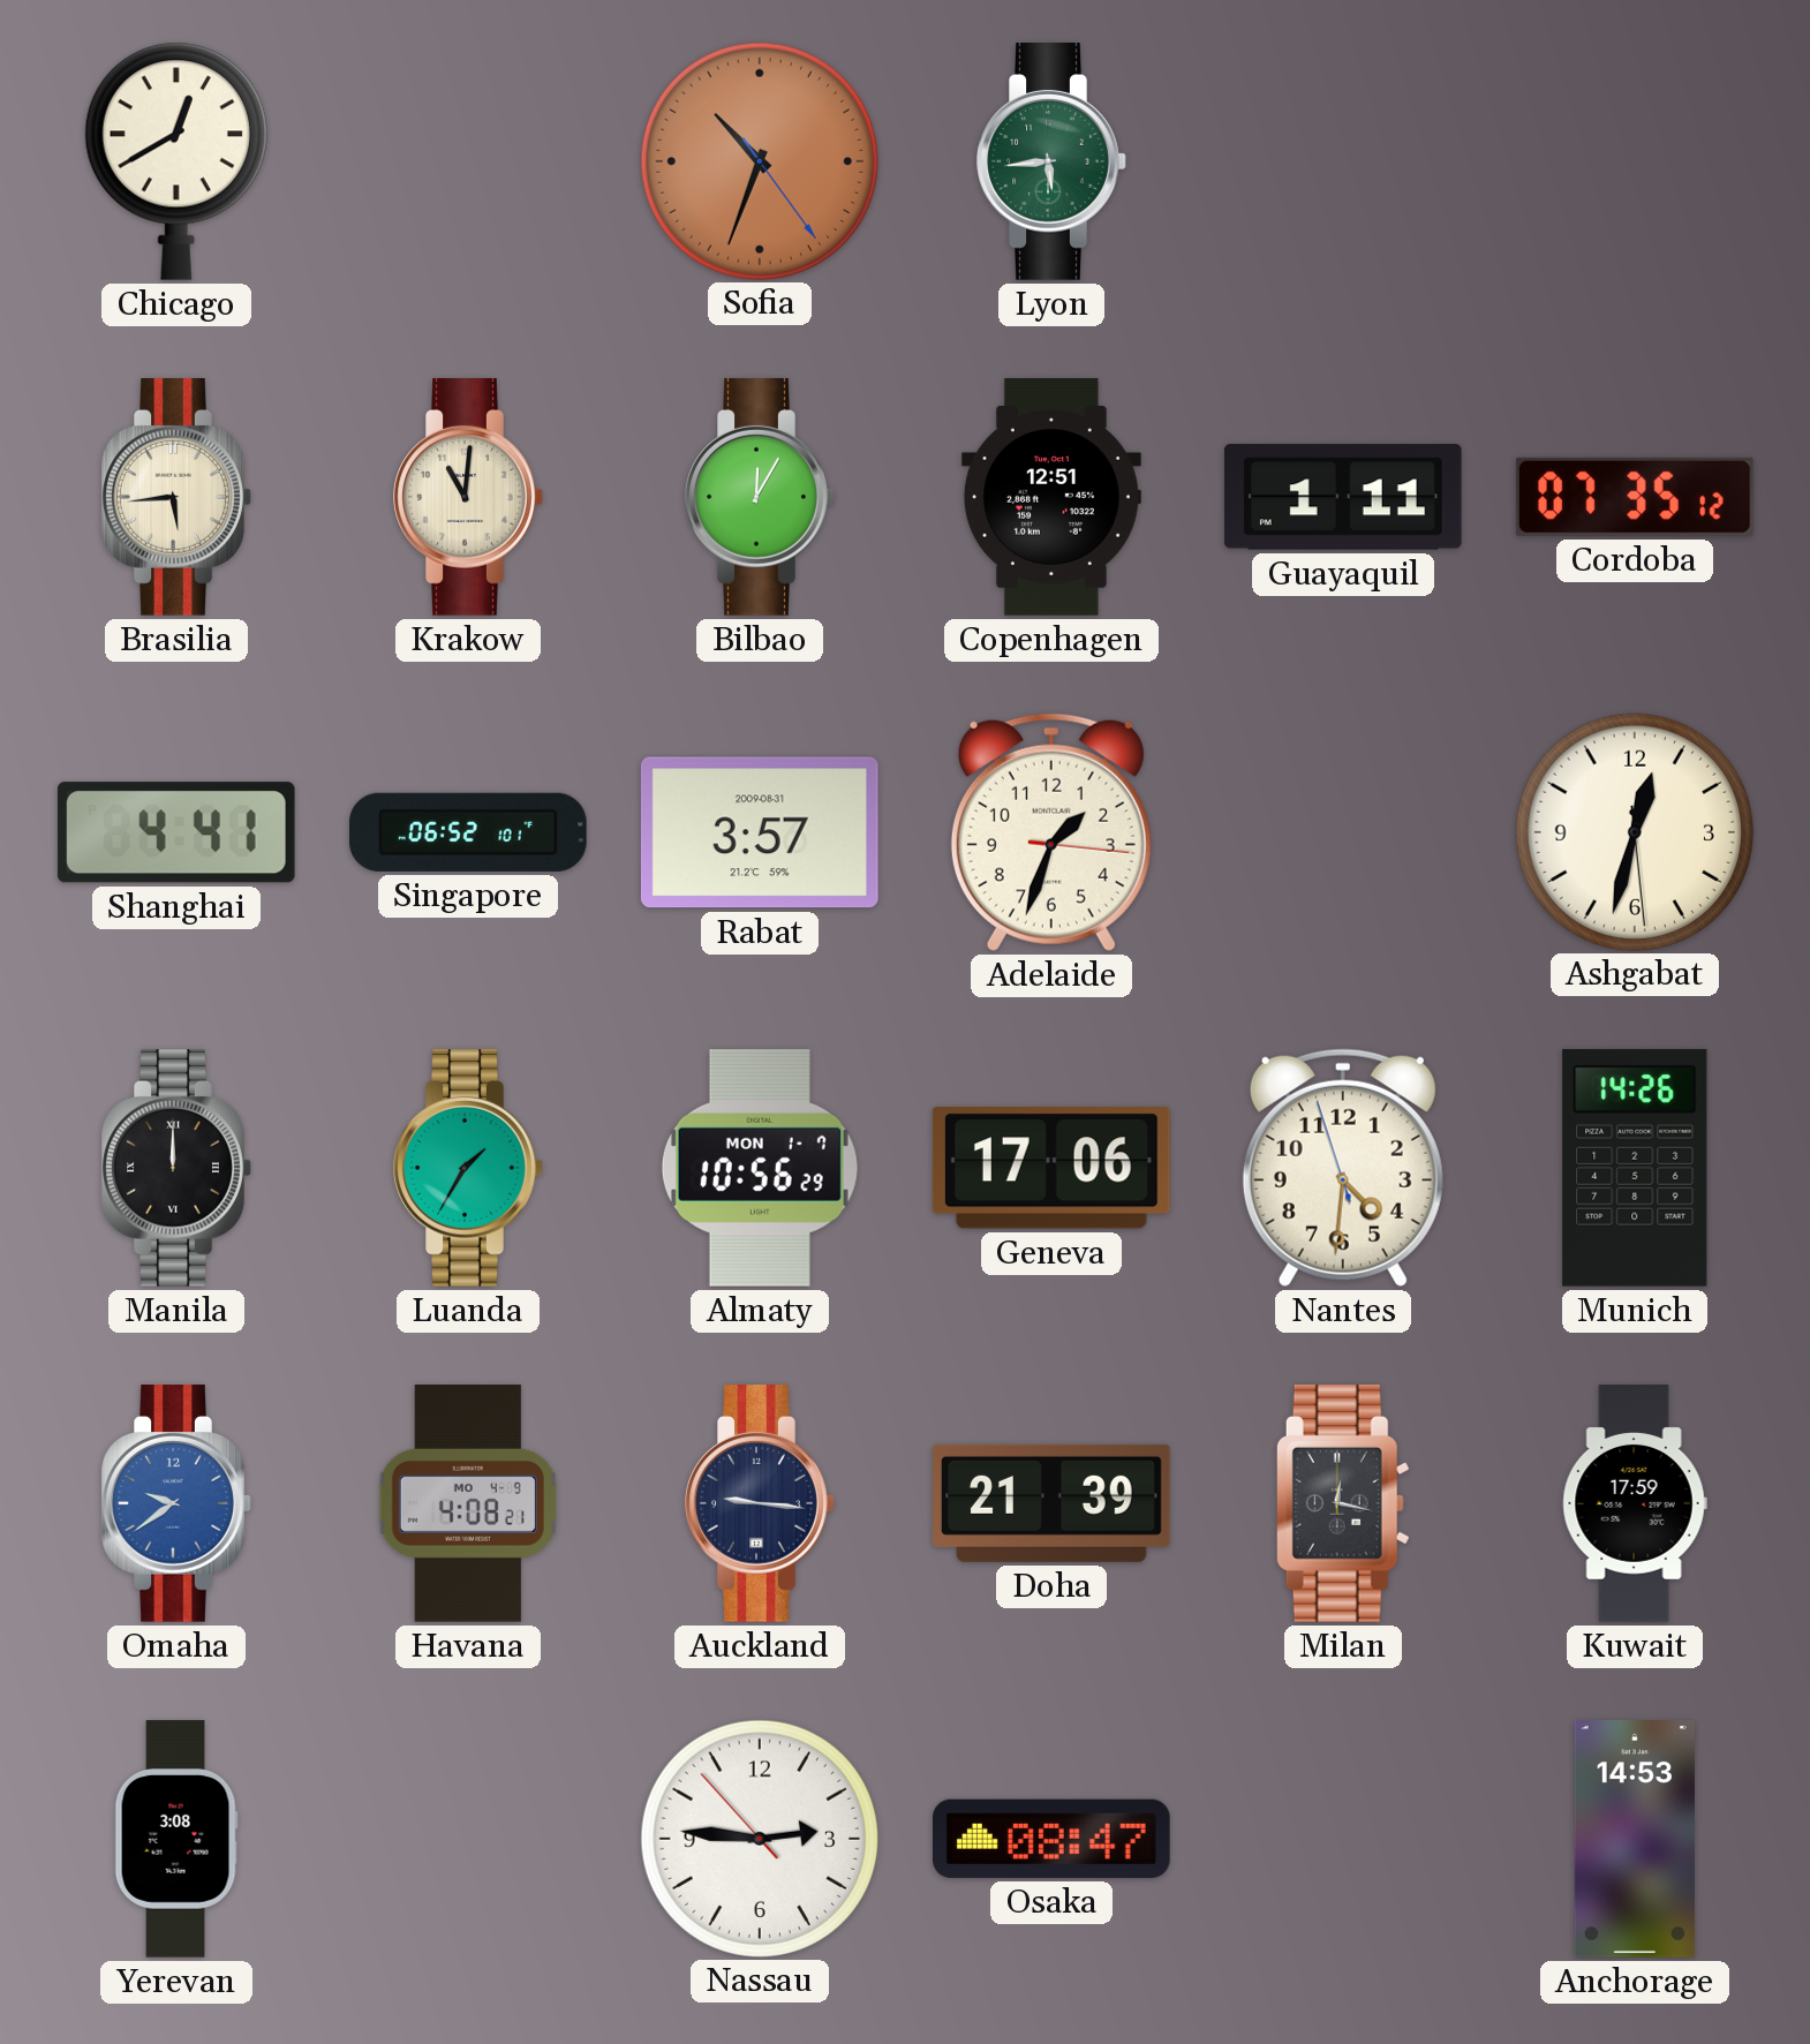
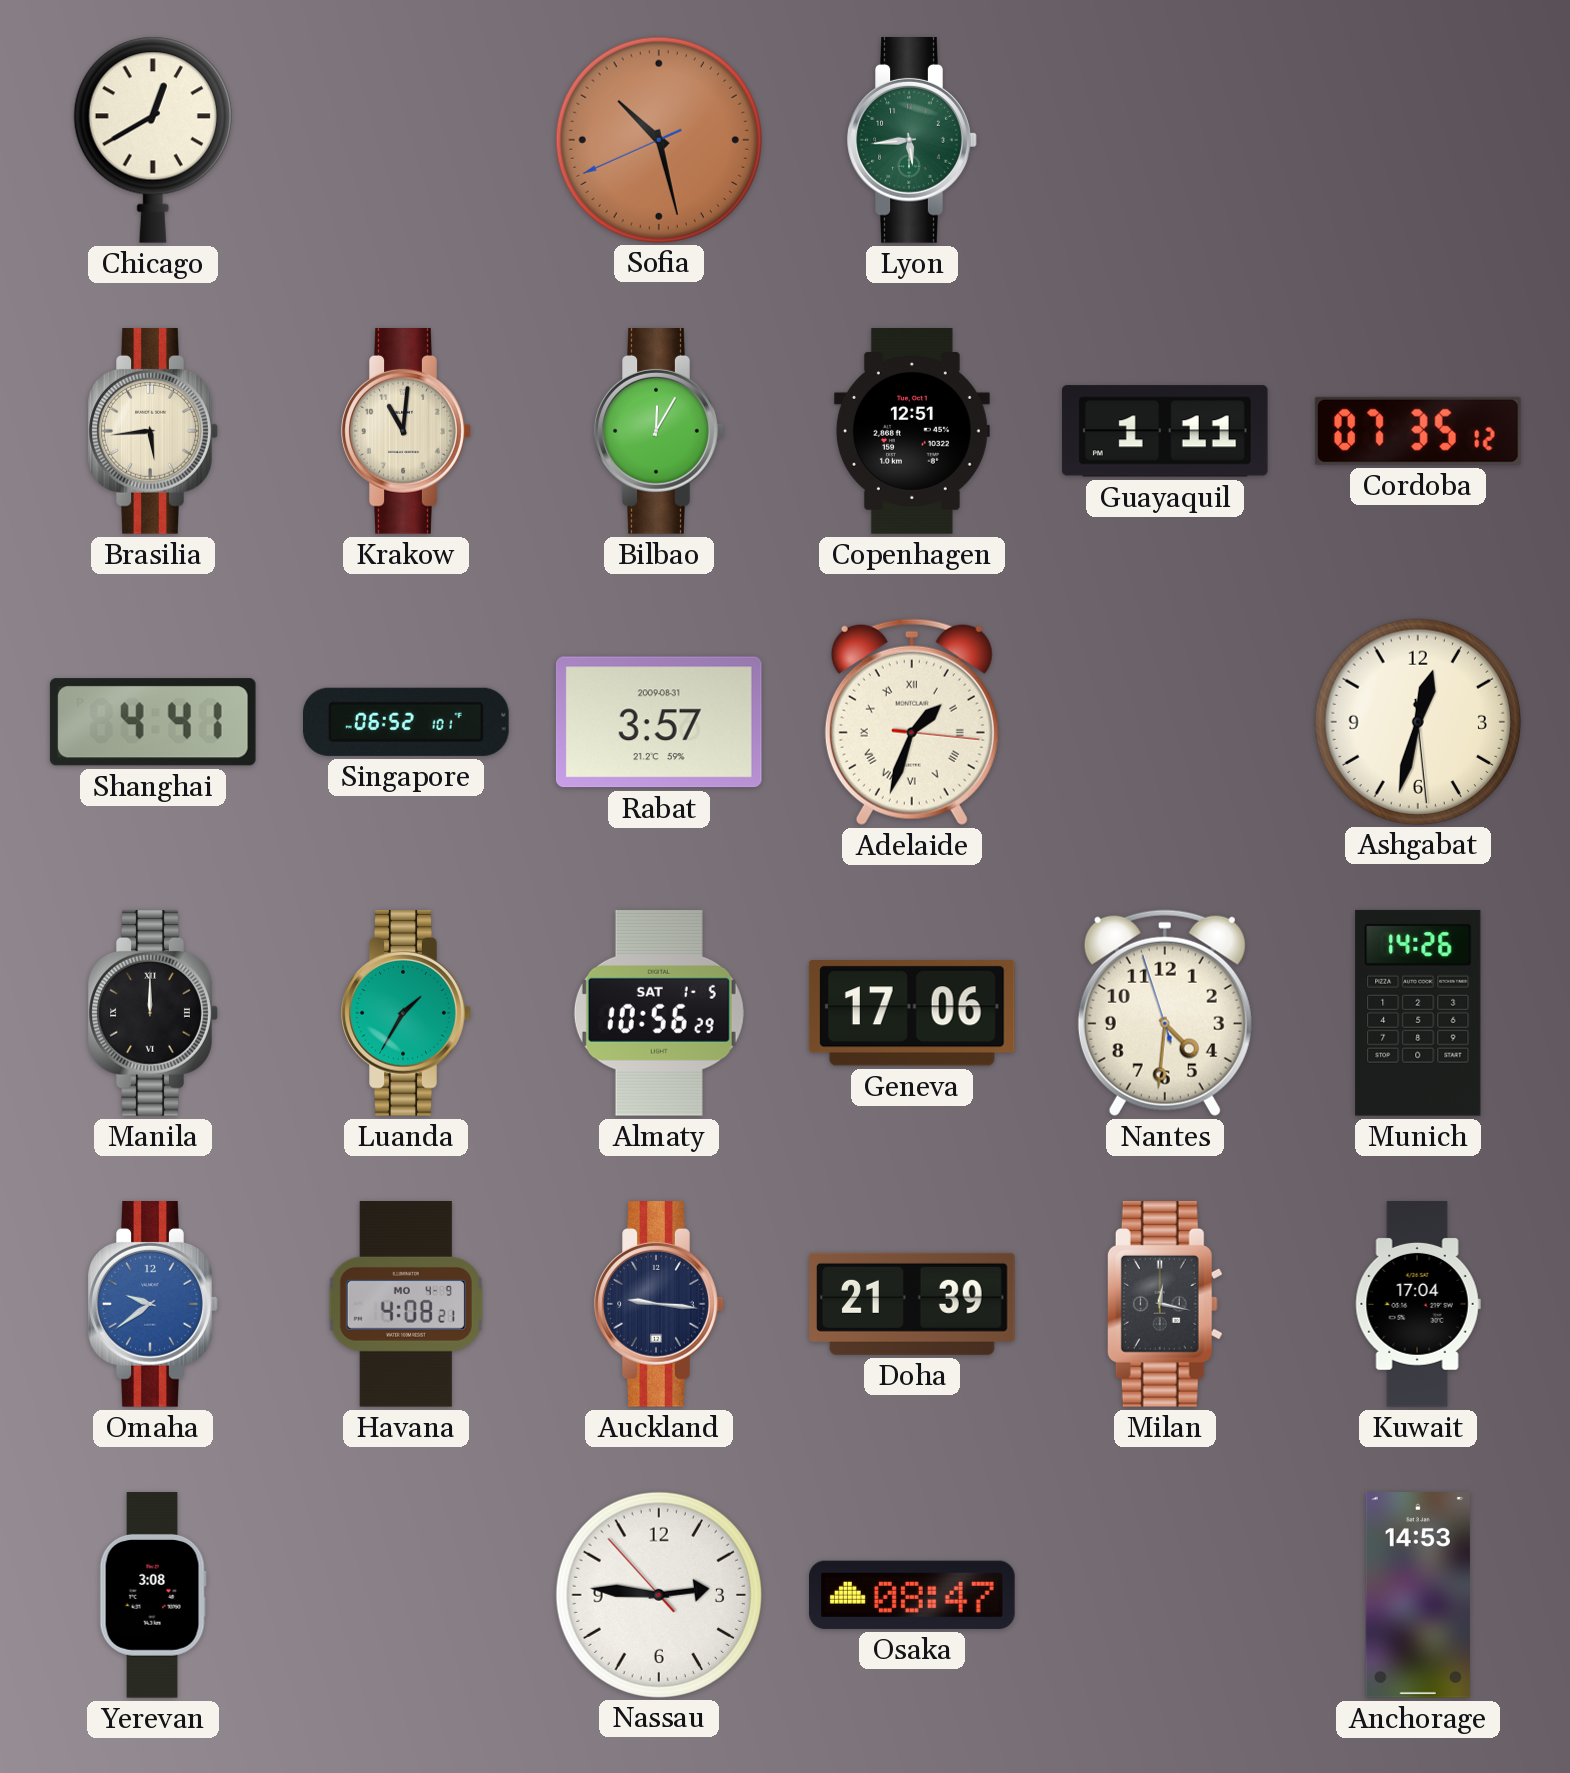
Sofia: 10:33 -> 10:27 (658, 139)
Adelaide numerals: Arabic -> Roman (912, 722)
Almaty date: MON 1-7 -> SAT 1-5 (659, 1013)
Kuwait: 17:59 -> 17:04 (1418, 1304)
